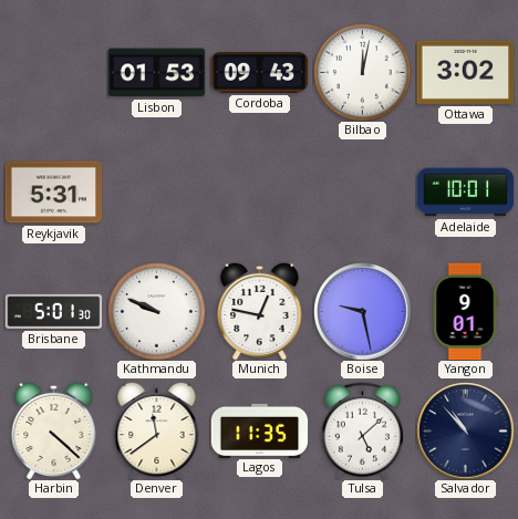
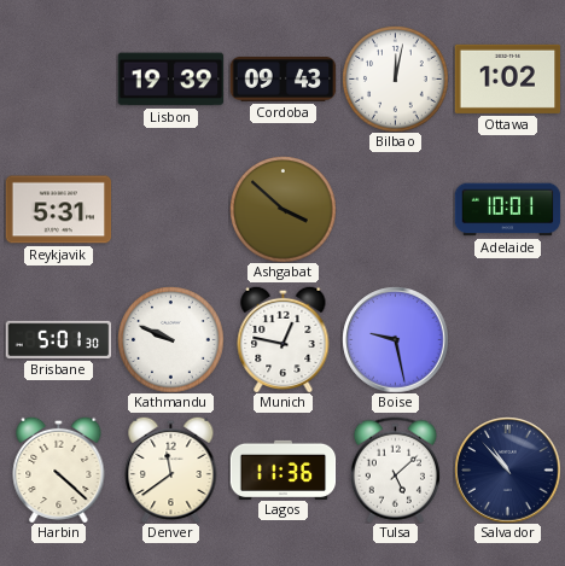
Lisbon: 01:53 -> 19:39 (170, 80)
Ottawa: 3:02 -> 1:02 (507, 78)
Ashgabat: none -> 3:52 (282, 209)
Yangon: 9:01 -> none (465, 311)
Lagos: 11:35 -> 11:36 (282, 469)
